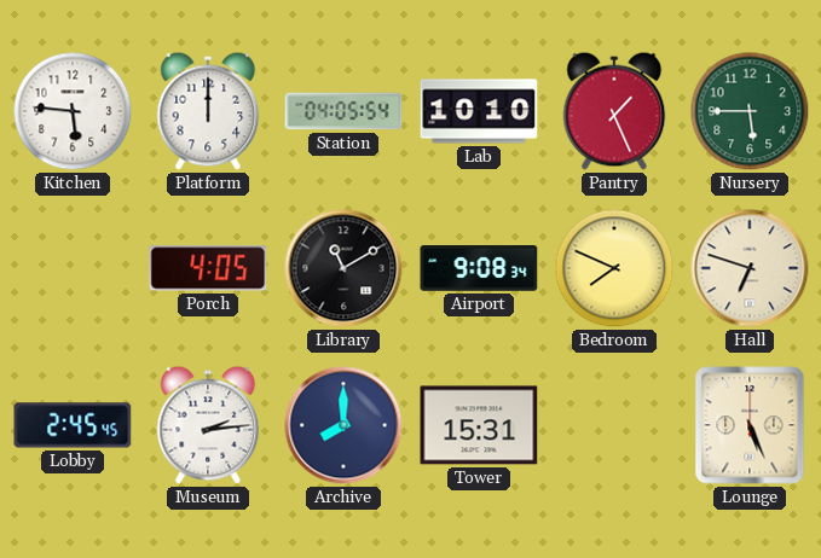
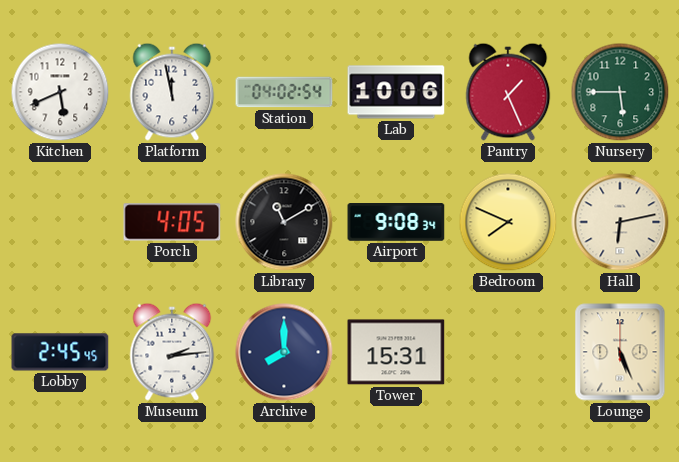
Kitchen: 5:46 -> 5:41 (60, 92)
Platform: 12:00 -> 11:58 (172, 92)
Station: 04:05 -> 04:02 (284, 92)
Lab: 10:10 -> 10:06 (396, 92)
Hall: 6:48 -> 6:13 (620, 222)
